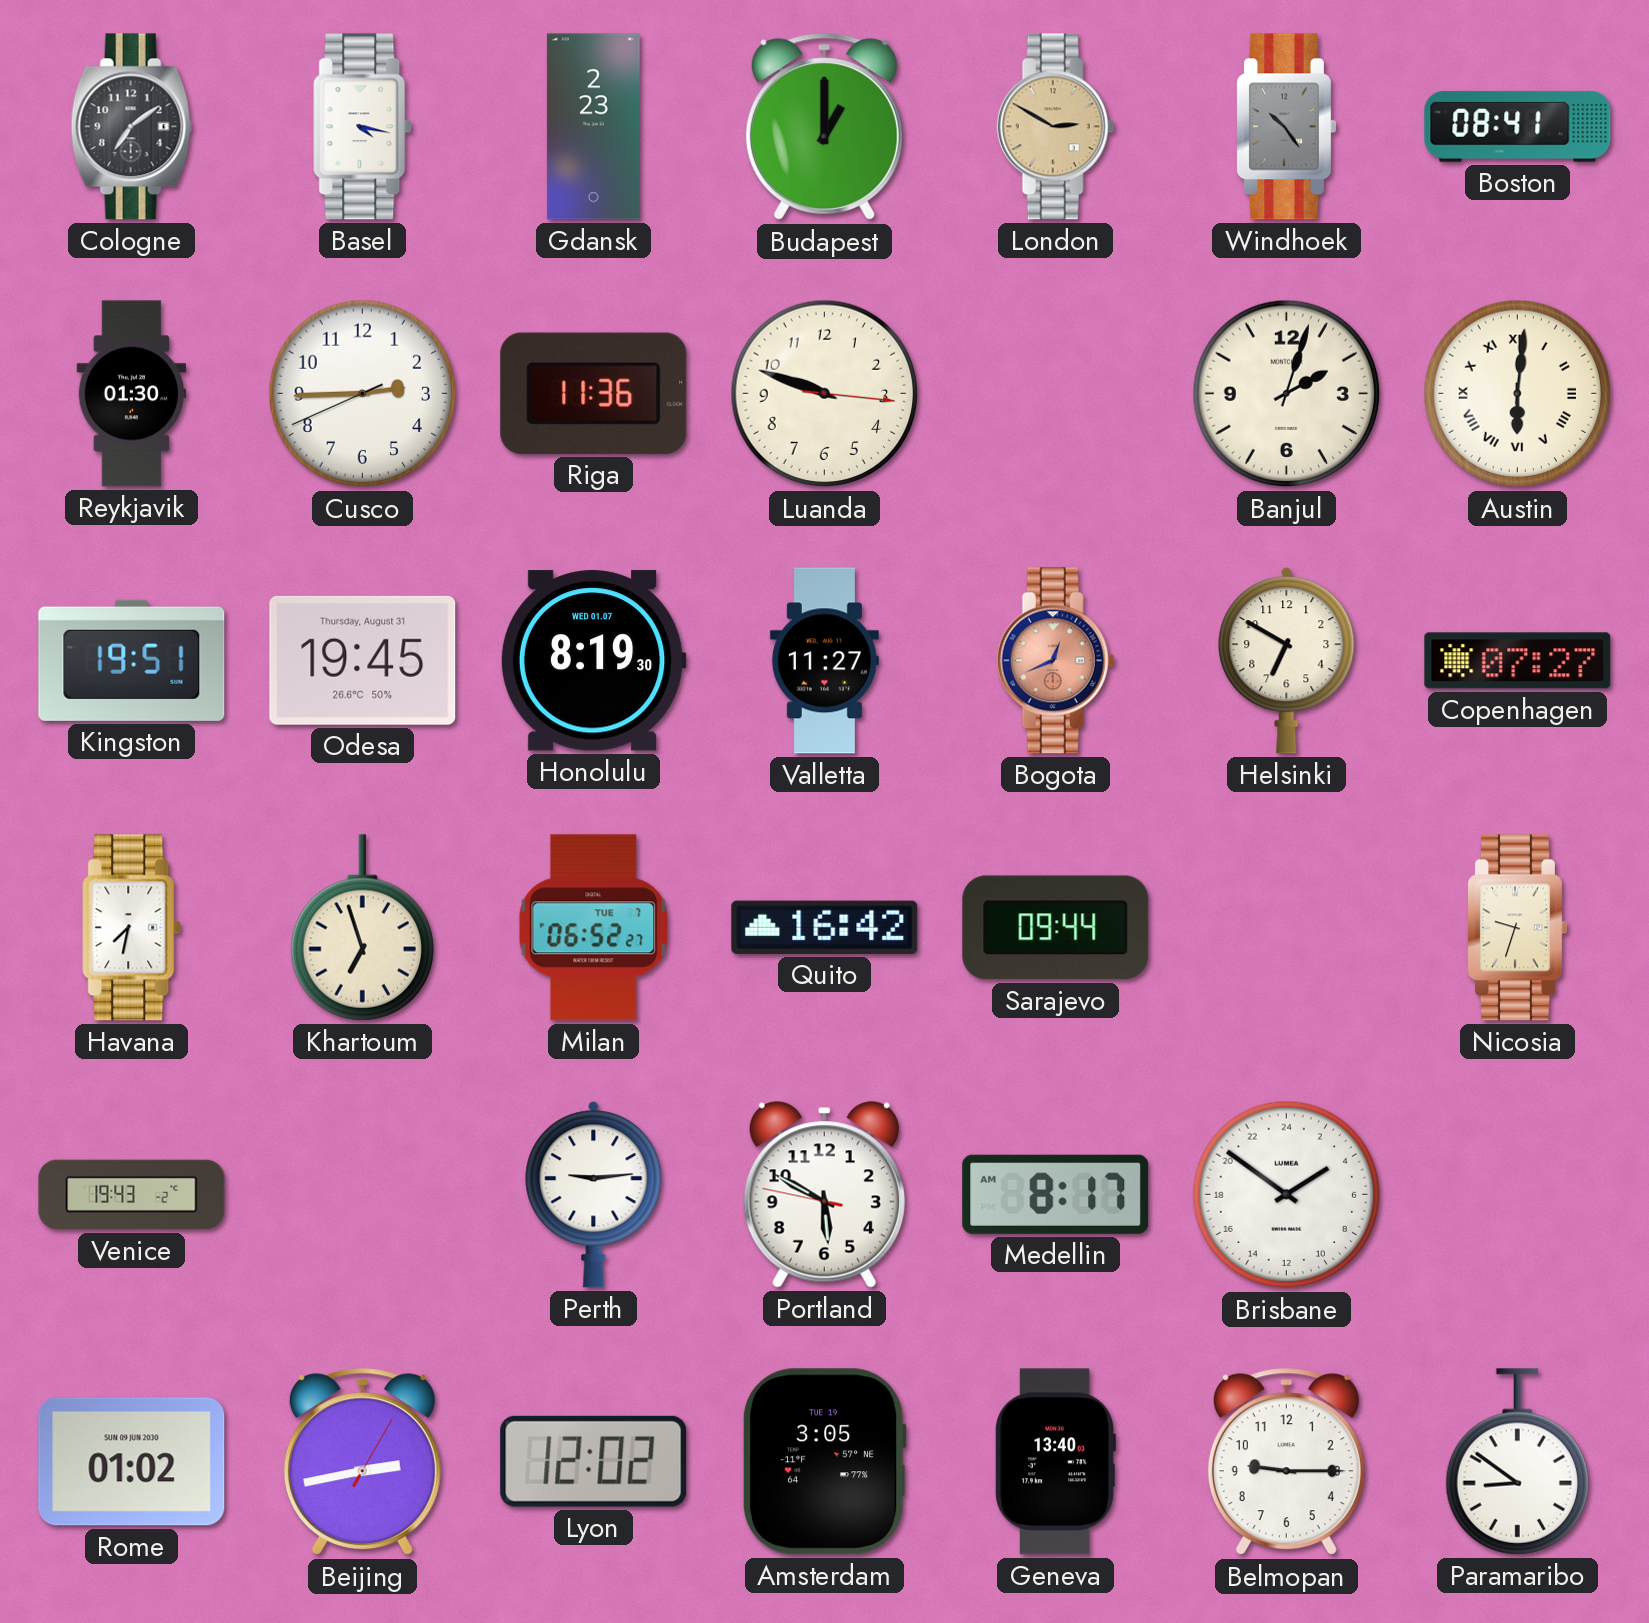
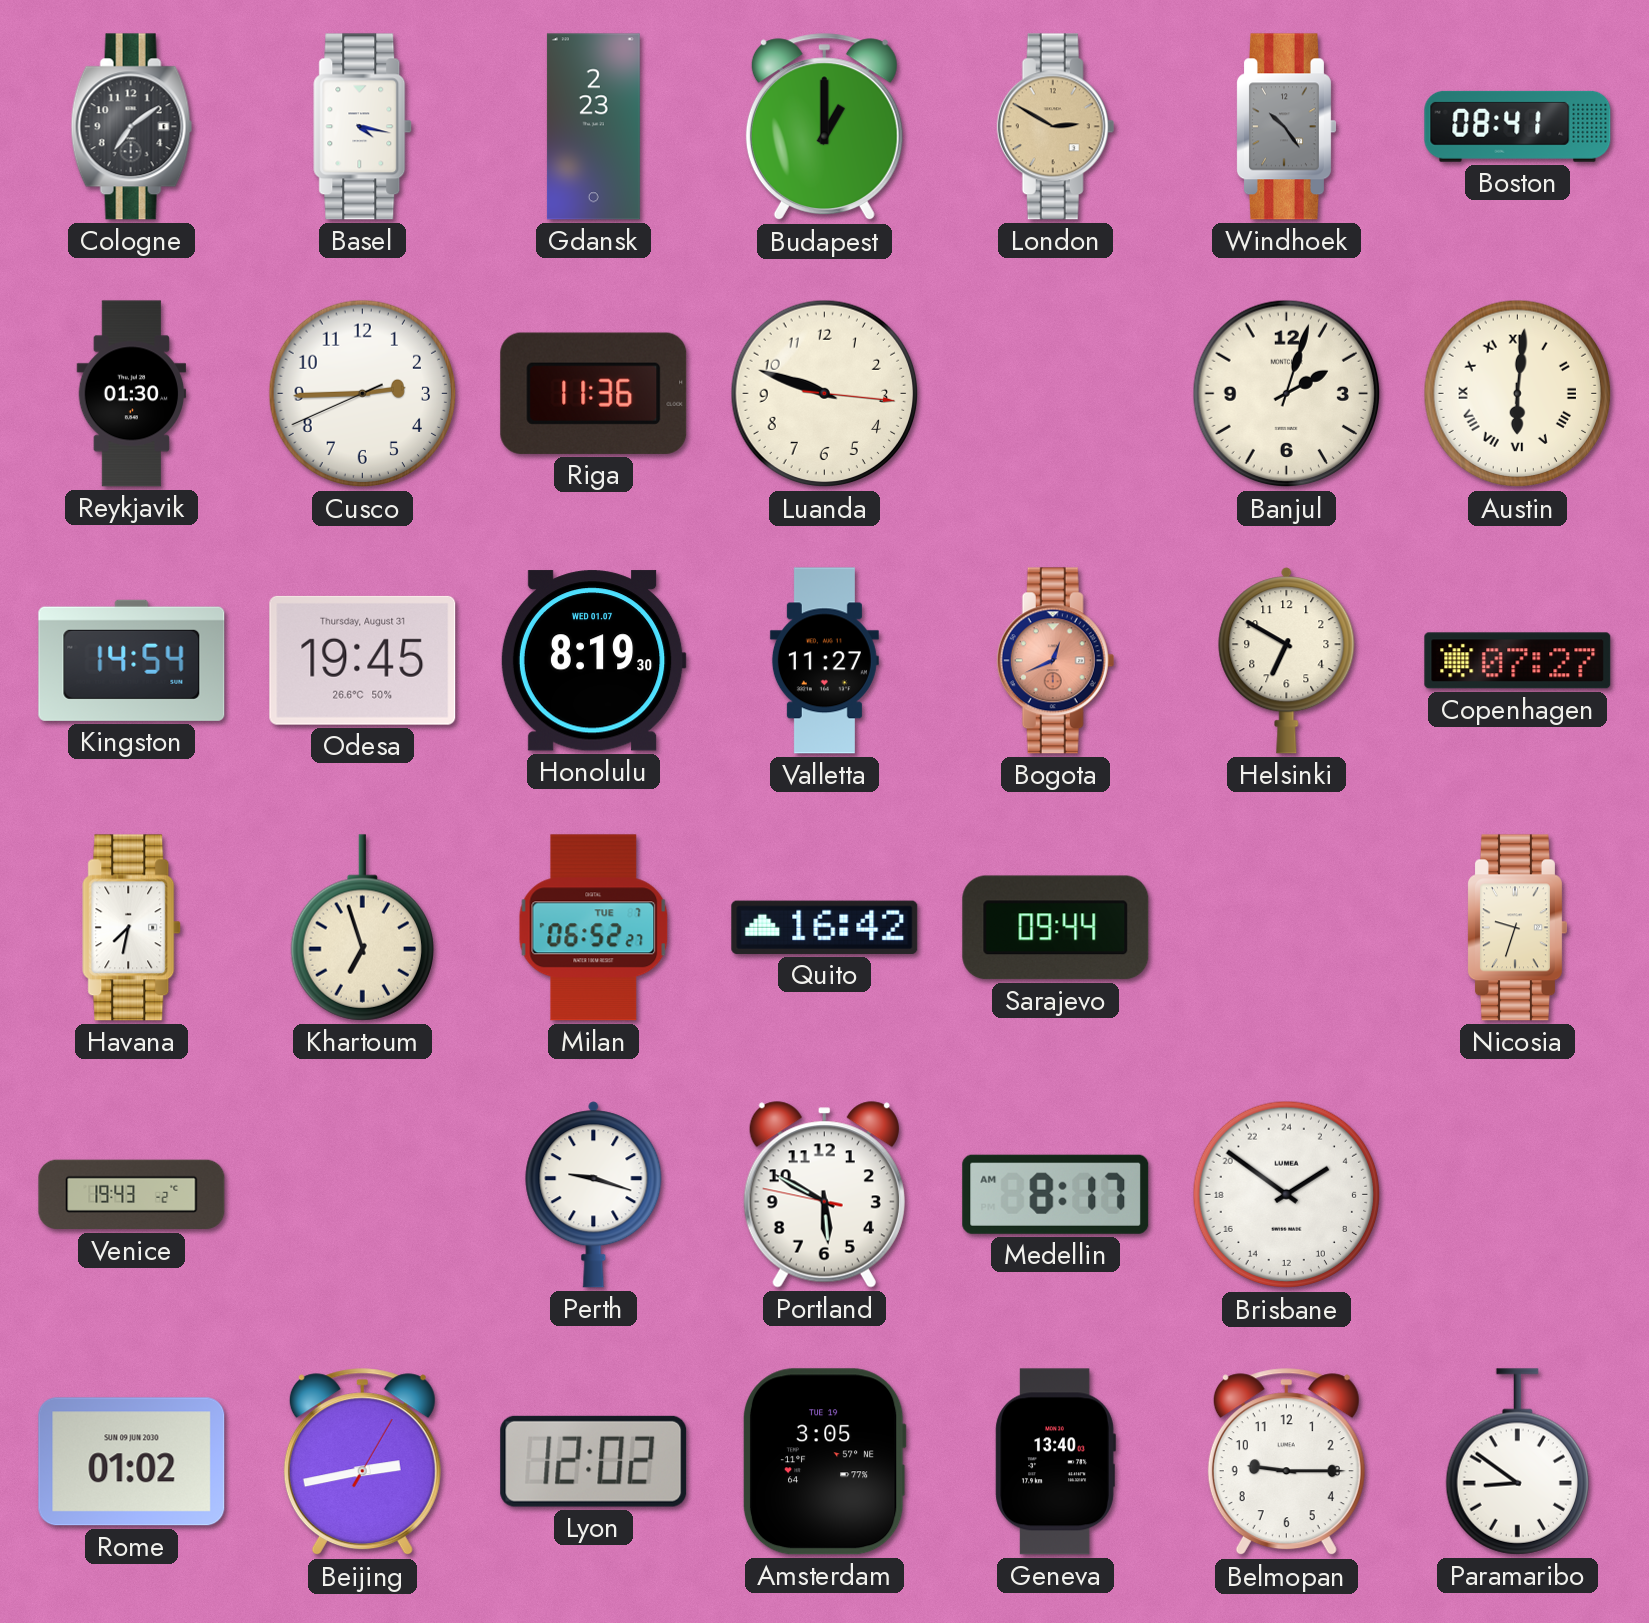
Kingston: 19:51 -> 14:54 (132, 660)
Perth: 9:14 -> 9:18 (594, 1195)
